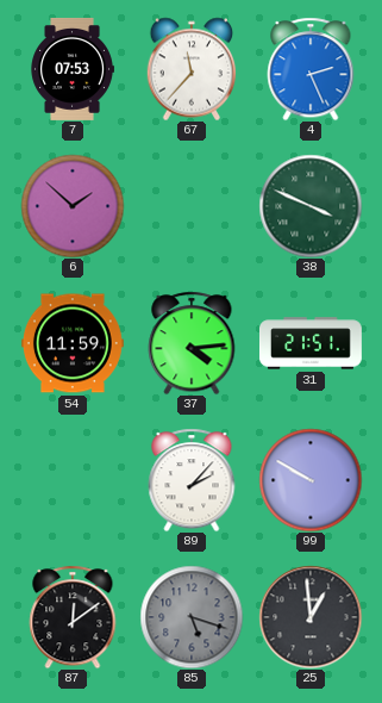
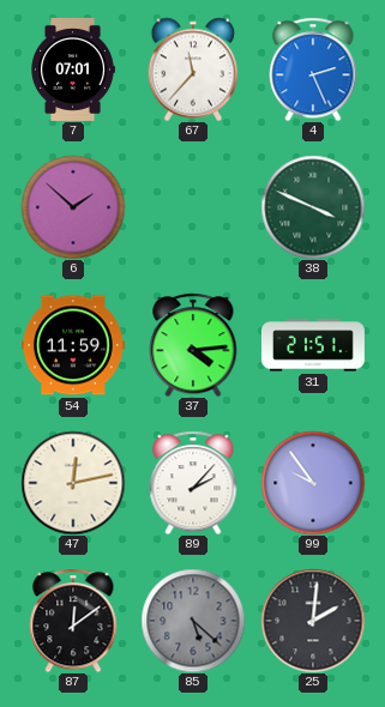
7: 07:53 -> 07:01 (73, 70)
47: none -> 12:13 (73, 483)
99: 9:50 -> 9:54 (313, 483)
85: 5:18 -> 5:22 (193, 621)
25: 12:59 -> 2:01 (313, 621)
